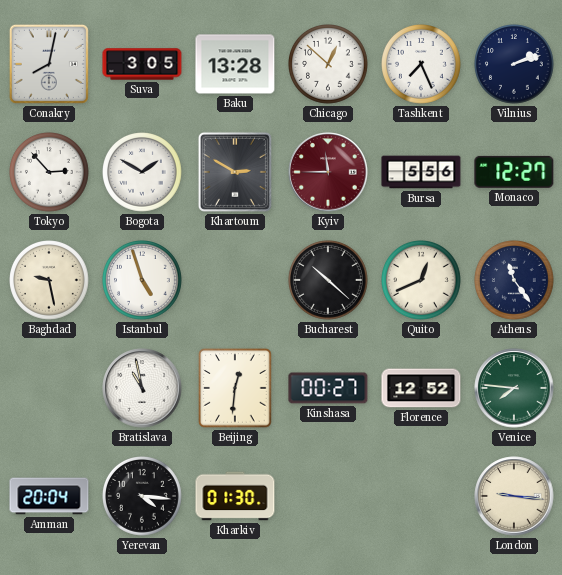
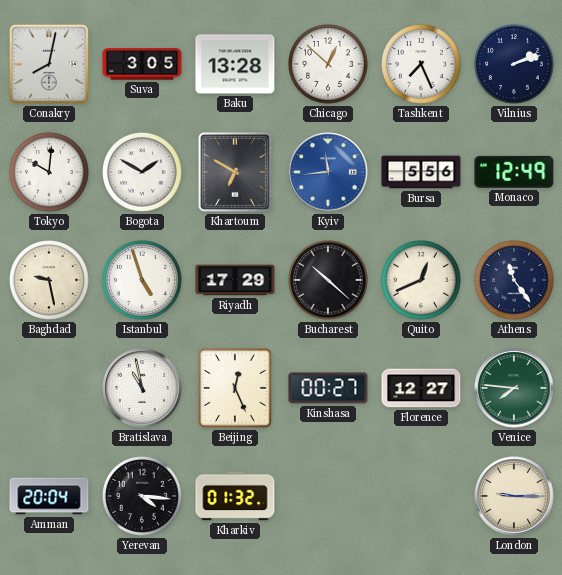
Tokyo: 2:53 -> 10:01 (50, 173)
Khartoum: 2:50 -> 6:50 (235, 172)
Kyiv: 11:45 -> 11:44 (328, 172)
Kyiv dial: burgundy -> blue (328, 172)
Monaco: 12:27 -> 12:49 (514, 172)
Riyadh: none -> 17:29 (235, 280)
Beijing: 12:31 -> 12:26 (235, 388)
Florence: 12:52 -> 12:27 (421, 388)
Kharkiv: 01:30 -> 01:32 (235, 496)
London: 9:16 -> 9:15 (514, 496)
